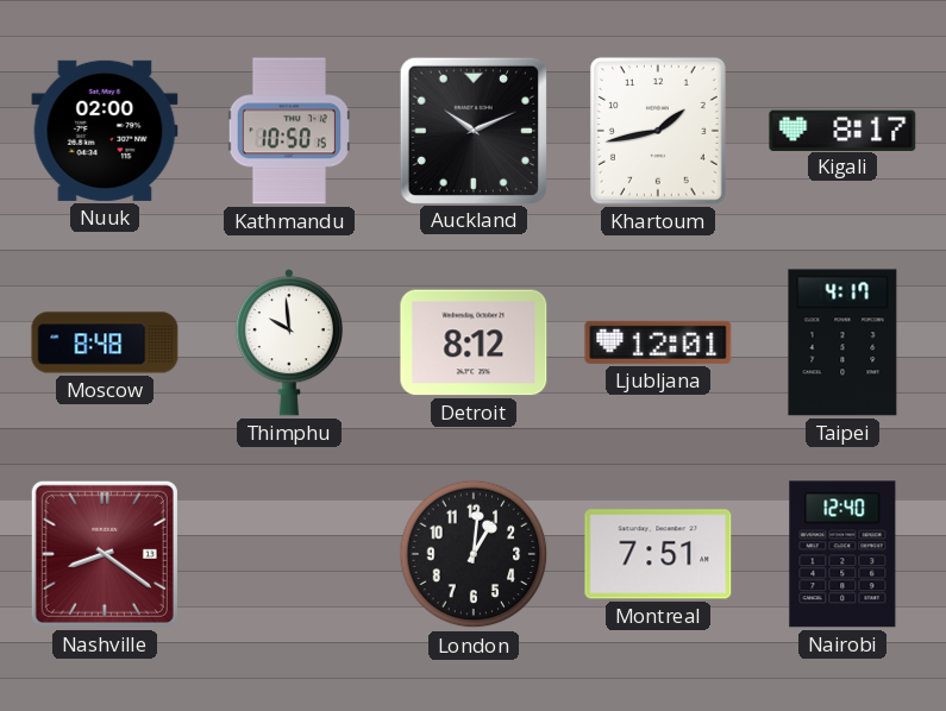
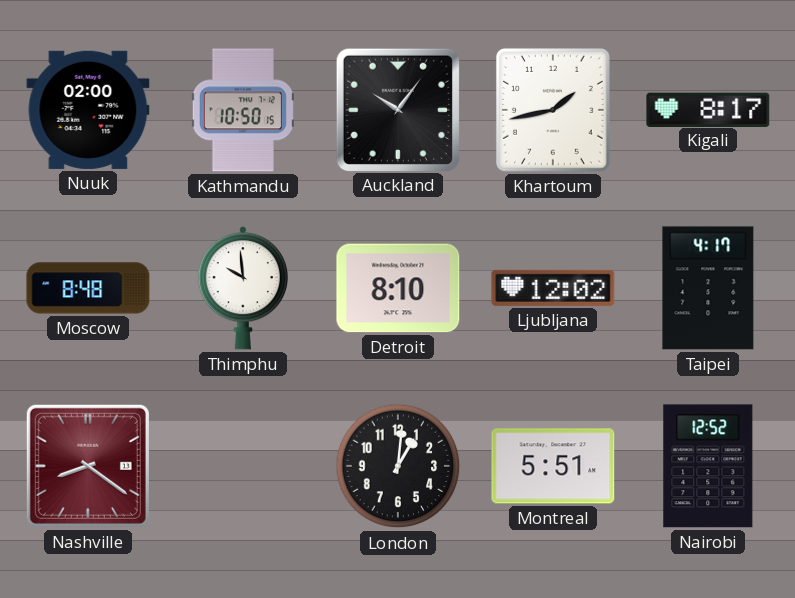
Auckland: 10:11 -> 10:06 (397, 109)
Detroit: 8:12 -> 8:10 (398, 288)
Ljubljana: 12:01 -> 12:02 (553, 288)
Montreal: 7:51 -> 5:51 (553, 466)
Nairobi: 12:40 -> 12:52 (708, 466)
